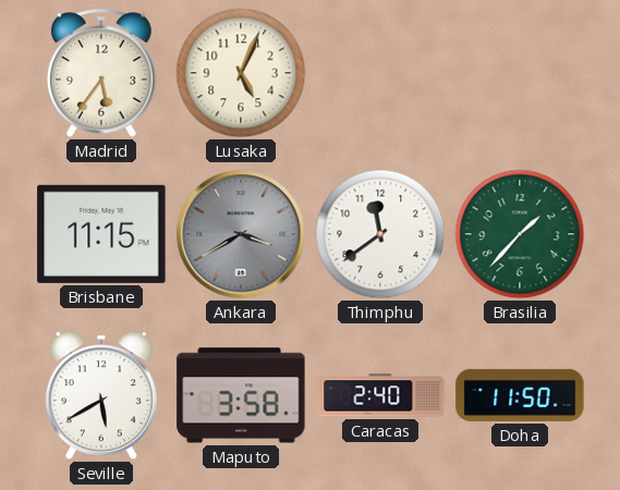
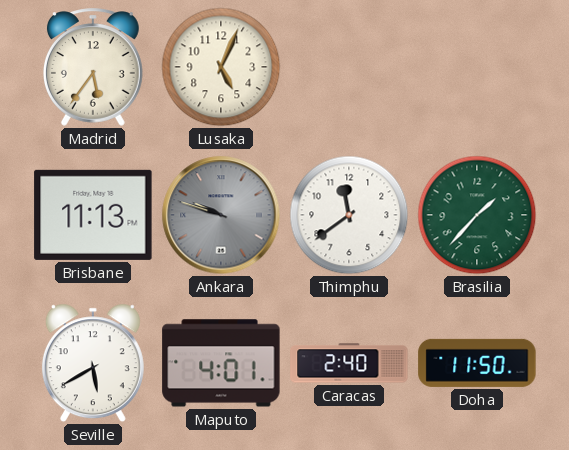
Brisbane: 11:15 -> 11:13 (93, 215)
Ankara: 3:40 -> 9:48 (221, 215)
Maputo: 3:58 -> 4:01 (221, 363)
